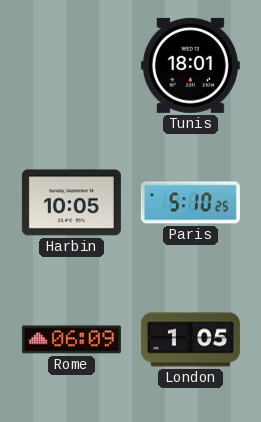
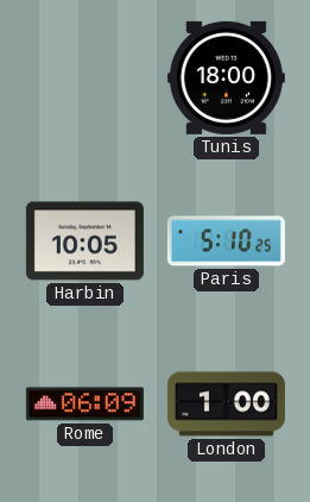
Tunis: 18:01 -> 18:00 (226, 77)
London: 1:05 -> 1:00 (226, 404)
